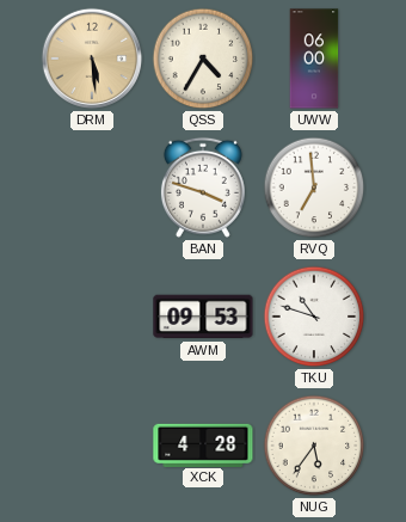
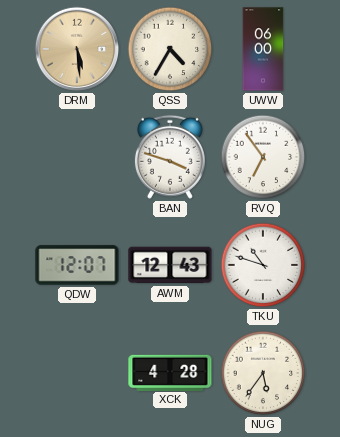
RVQ: 6:59 -> 6:54 (263, 157)
QDW: none -> 12:07 (77, 265)
AWM: 09:53 -> 12:43 (170, 265)
